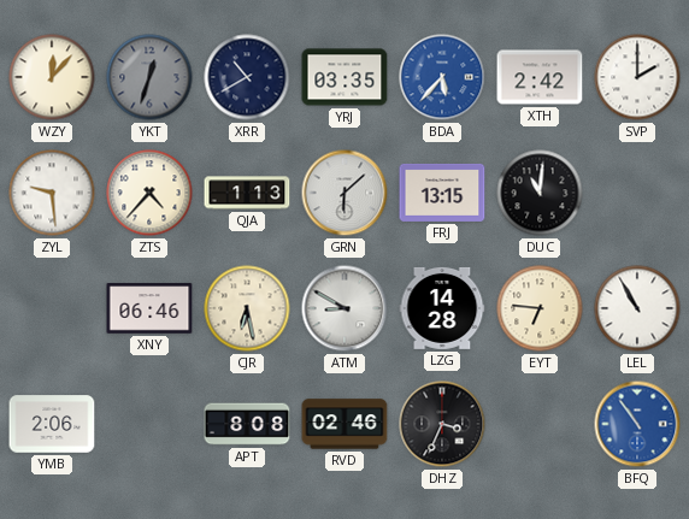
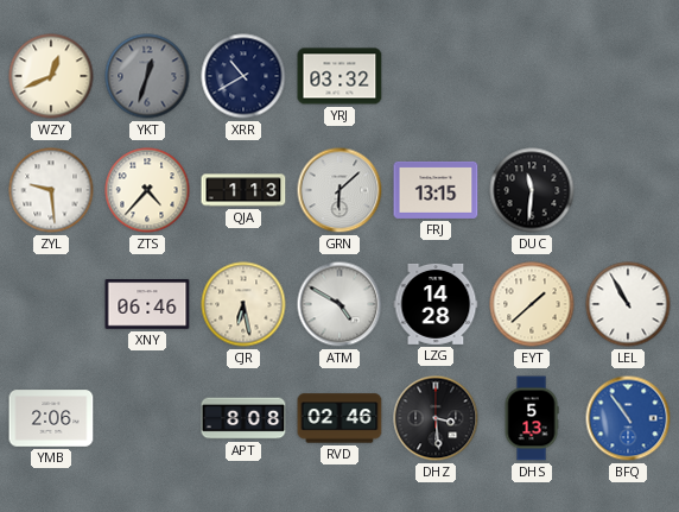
WZY: 12:07 -> 12:41 (51, 76)
YRJ: 03:35 -> 03:32 (339, 76)
BDA: 5:37 -> none (442, 77)
XTH: 2:42 -> none (540, 77)
SVP: 2:00 -> none (637, 77)
DUC: 11:01 -> 11:31 (532, 190)
ATM: 8:50 -> 4:50 (339, 304)
EYT: 6:46 -> 1:38 (532, 304)
DHZ: 3:34 -> 3:29 (436, 418)
DHS: none -> 5:13 (532, 418)
